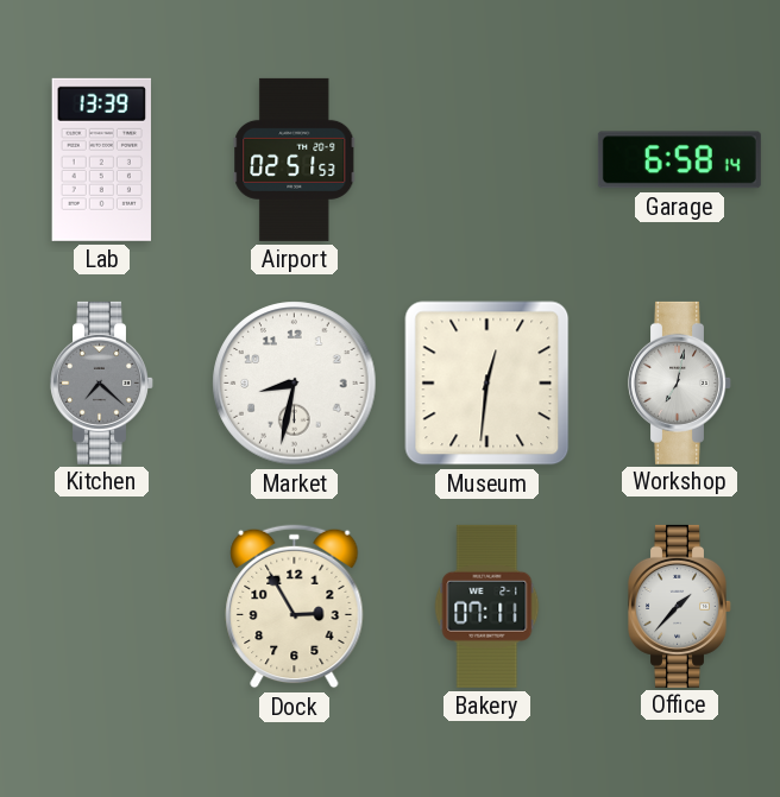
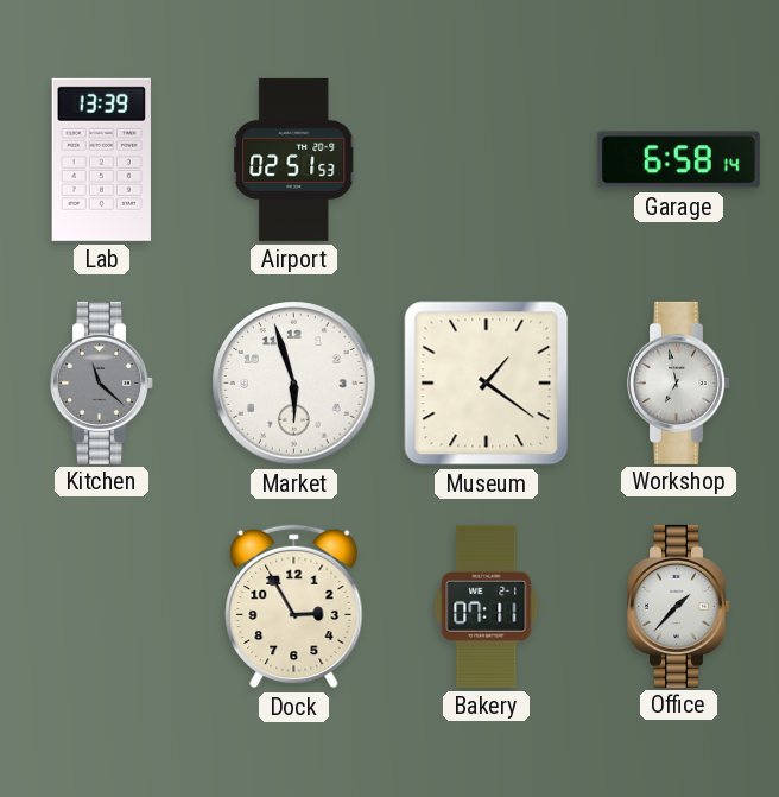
Kitchen: 7:22 -> 11:22 (102, 382)
Market: 8:32 -> 5:57 (294, 384)
Museum: 12:31 -> 1:21 (487, 384)
Workshop: 7:02 -> 6:58 (679, 382)
